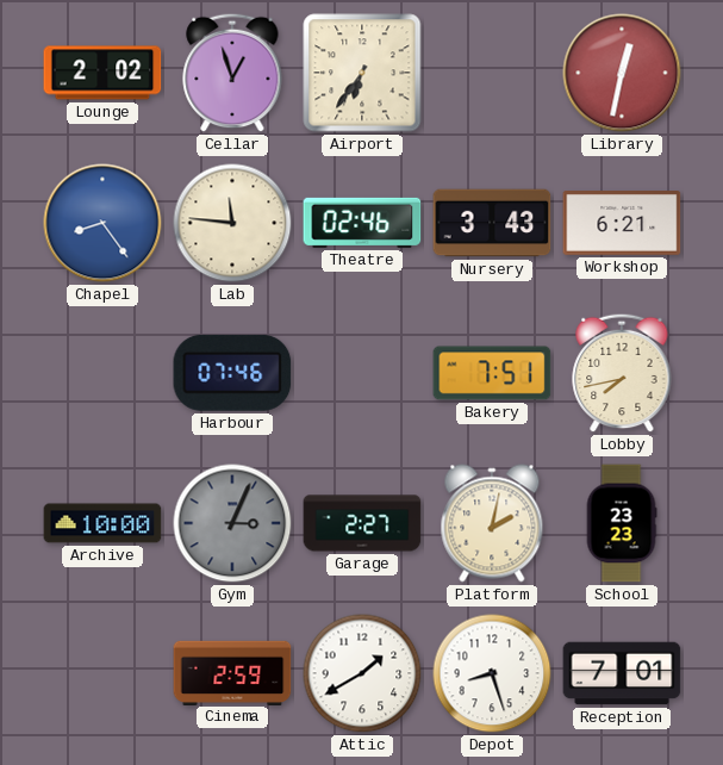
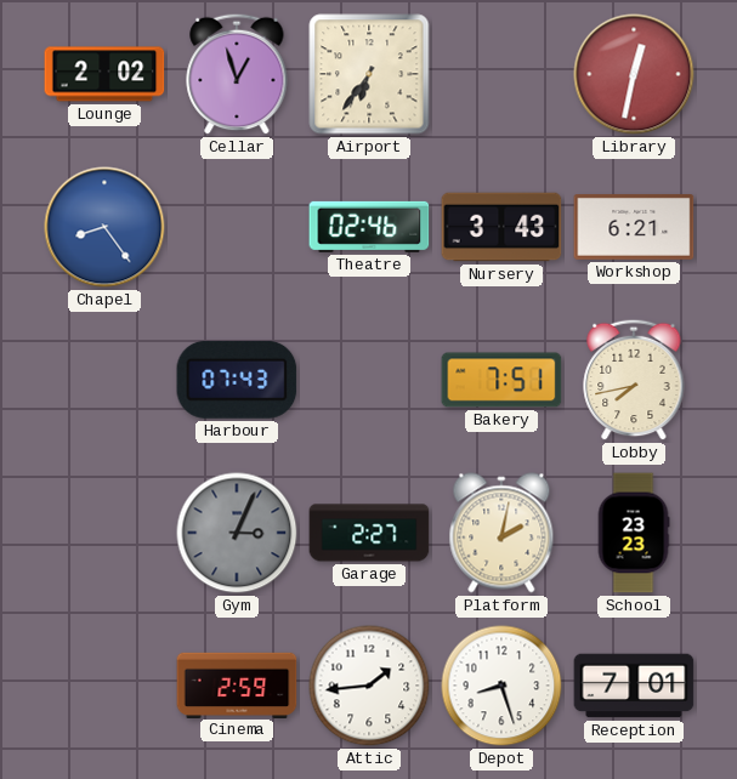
Lab: 11:46 -> none (232, 223)
Harbour: 07:46 -> 07:43 (237, 380)
Archive: 10:00 -> none (102, 523)
Attic: 1:40 -> 1:44 (369, 686)
